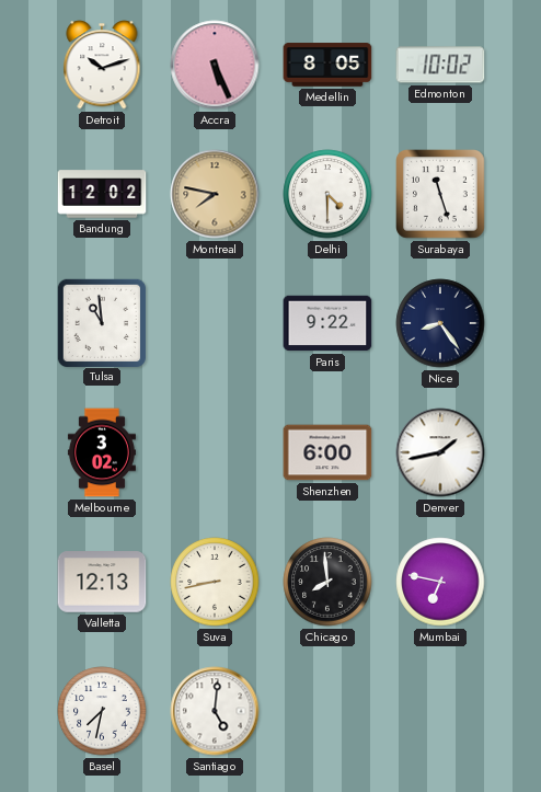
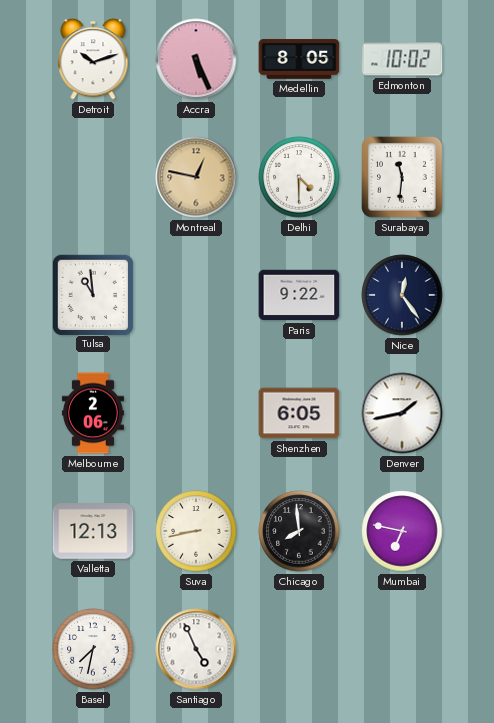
Bandung: 12:02 -> none (102, 194)
Montreal: 7:47 -> 12:47 (196, 177)
Surabaya: 11:27 -> 11:31 (403, 178)
Nice: 8:24 -> 12:24 (402, 295)
Melbourne: 3:02 -> 2:06 (93, 413)
Shenzhen: 6:00 -> 6:05 (299, 413)
Santiago: 5:01 -> 4:56 (196, 649)
